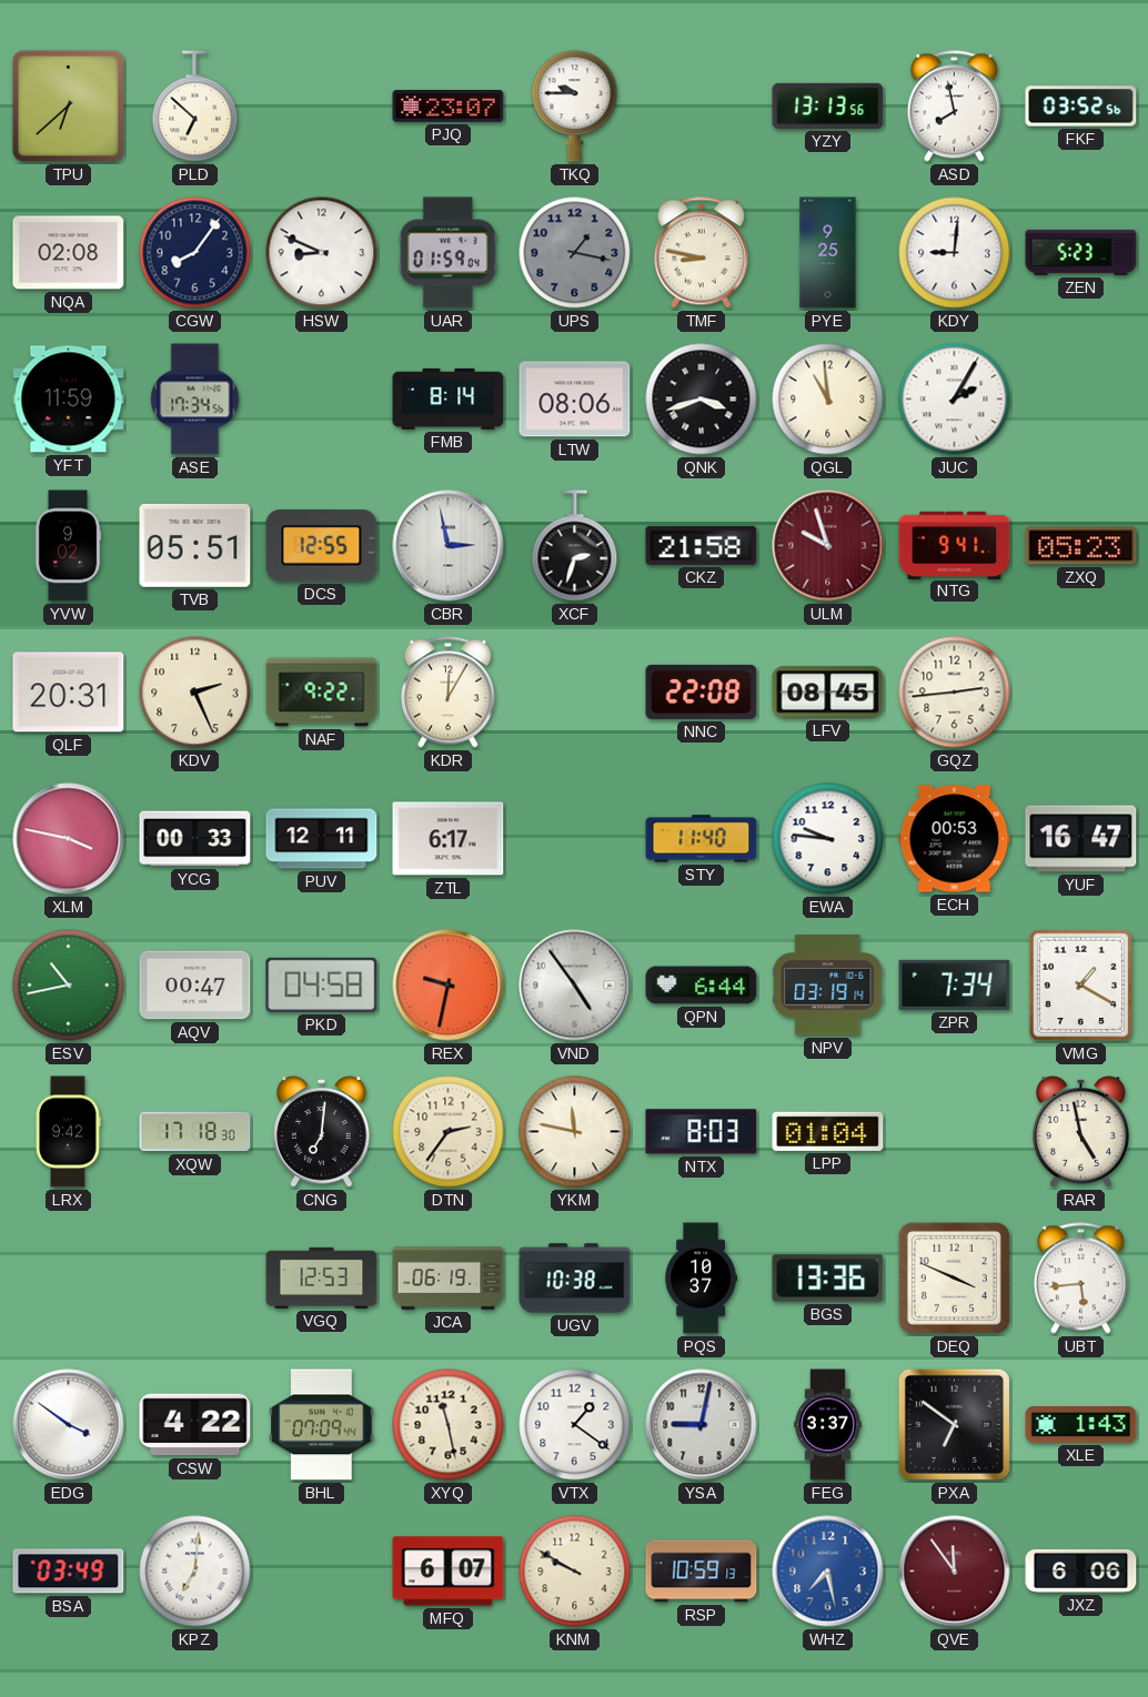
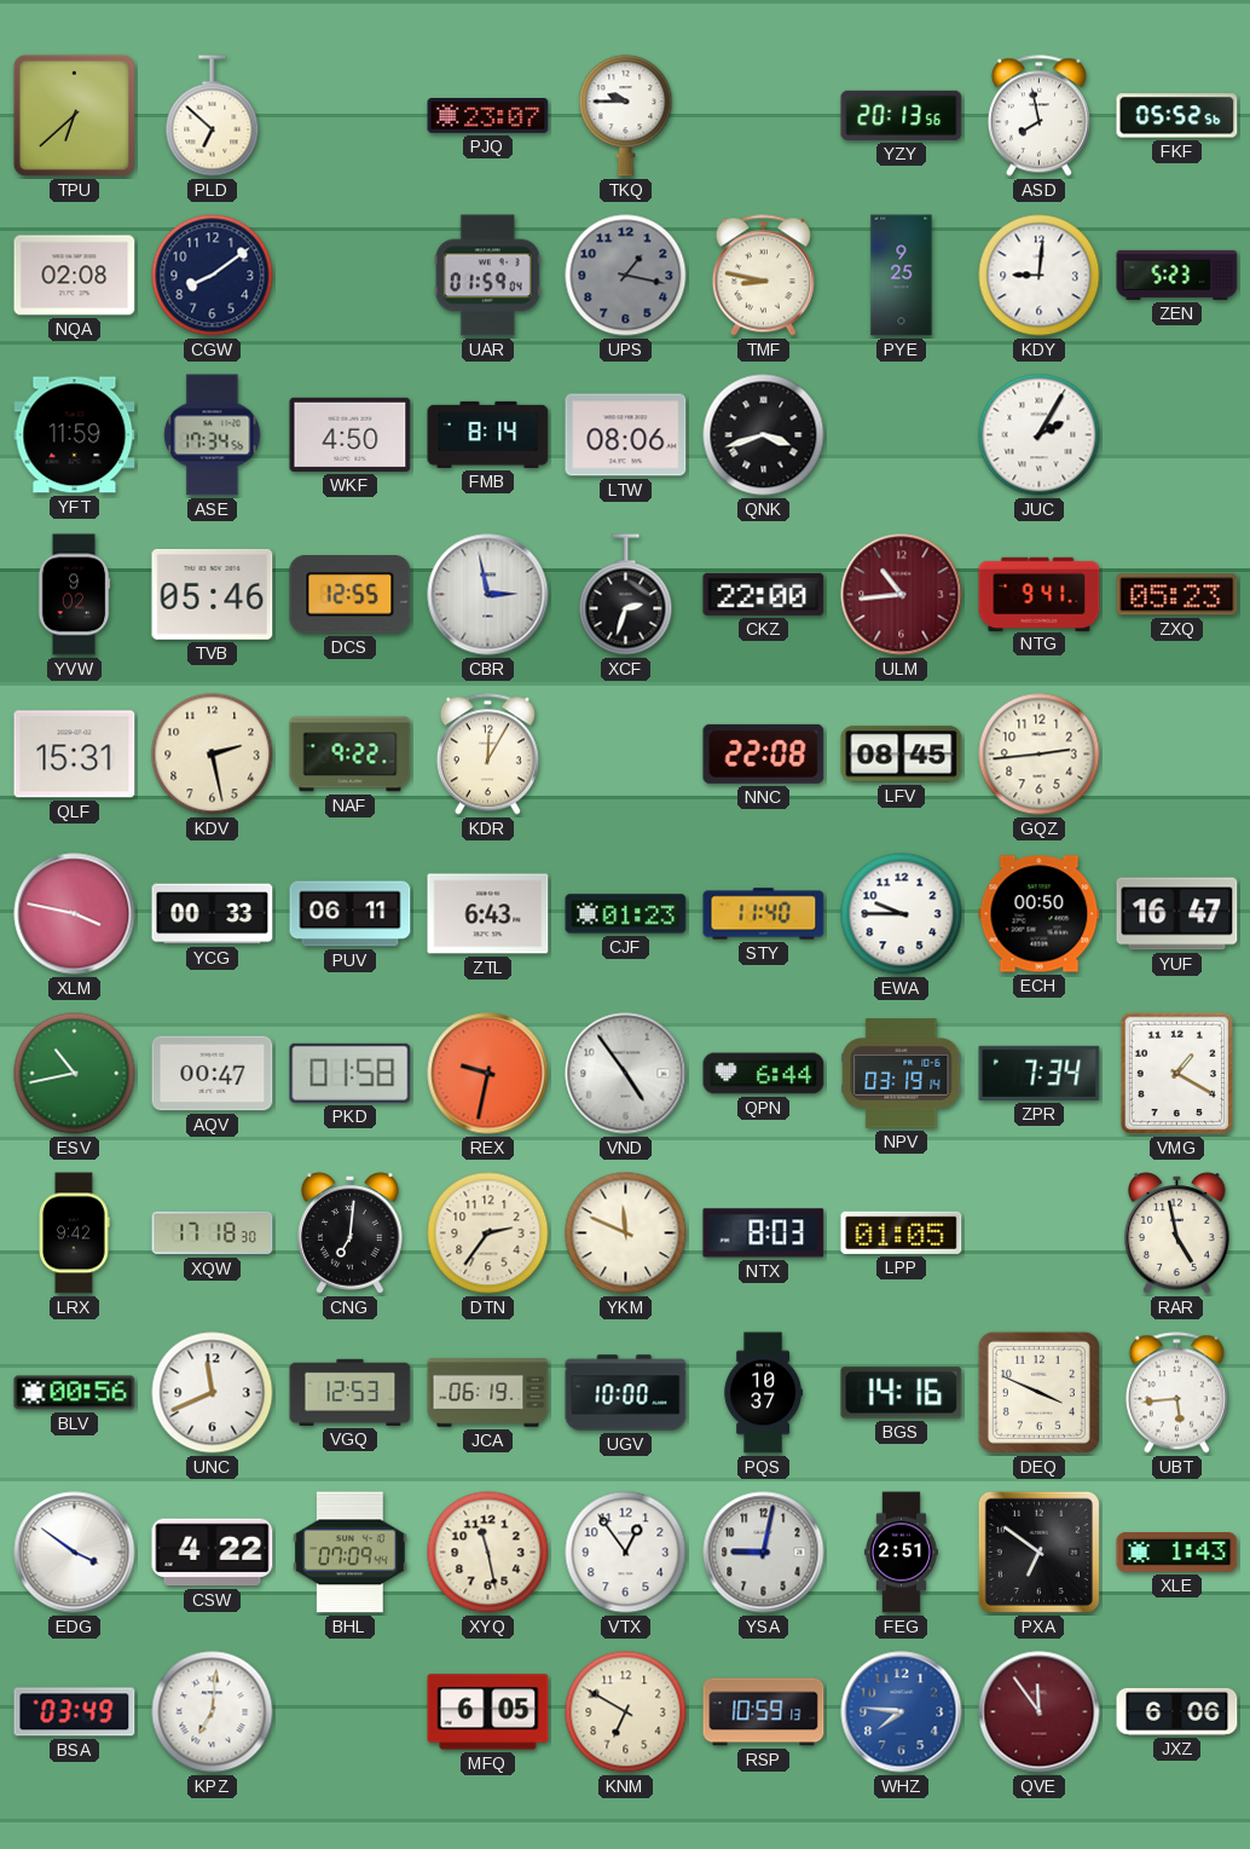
YZY: 13:13 -> 20:13 (902, 115)
FKF: 03:52 -> 05:52 (1177, 116)
CGW: 8:06 -> 8:09 (213, 276)
HSW: 8:49 -> none (322, 253)
WKF: none -> 4:50 (351, 434)
QGL: 10:59 -> none (828, 400)
TVB: 05:51 -> 05:46 (213, 594)
CKZ: 21:58 -> 22:00 (764, 594)
ULM: 9:57 -> 10:44 (902, 595)
QLF: 20:31 -> 15:31 (75, 755)
KDV: 2:26 -> 2:28 (213, 755)
PUV: 12:11 -> 06:11 (351, 914)
ZTL: 6:17 -> 6:43 (488, 914)
CJF: none -> 01:23 (626, 914)
EWA: 9:46 -> 9:45 (902, 914)
ECH: 00:53 -> 00:50 (1040, 914)
PKD: 04:58 -> 01:58 (351, 1073)
YKM: 11:47 -> 11:49 (626, 1233)
LPP: 01:04 -> 01:05 (902, 1232)
BLV: none -> 00:56 (75, 1393)
UNC: none -> 11:41 (213, 1393)
UGV: 10:38 -> 10:00 (626, 1393)
BGS: 13:36 -> 14:16 (902, 1393)
VTX: 1:21 -> 12:54 (626, 1553)
FEG: 3:37 -> 2:51 (902, 1553)
MFQ: 6:07 -> 6:05 (488, 1712)
KNM: 9:50 -> 6:50 (626, 1712)
WHZ: 7:28 -> 7:46 (902, 1712)
